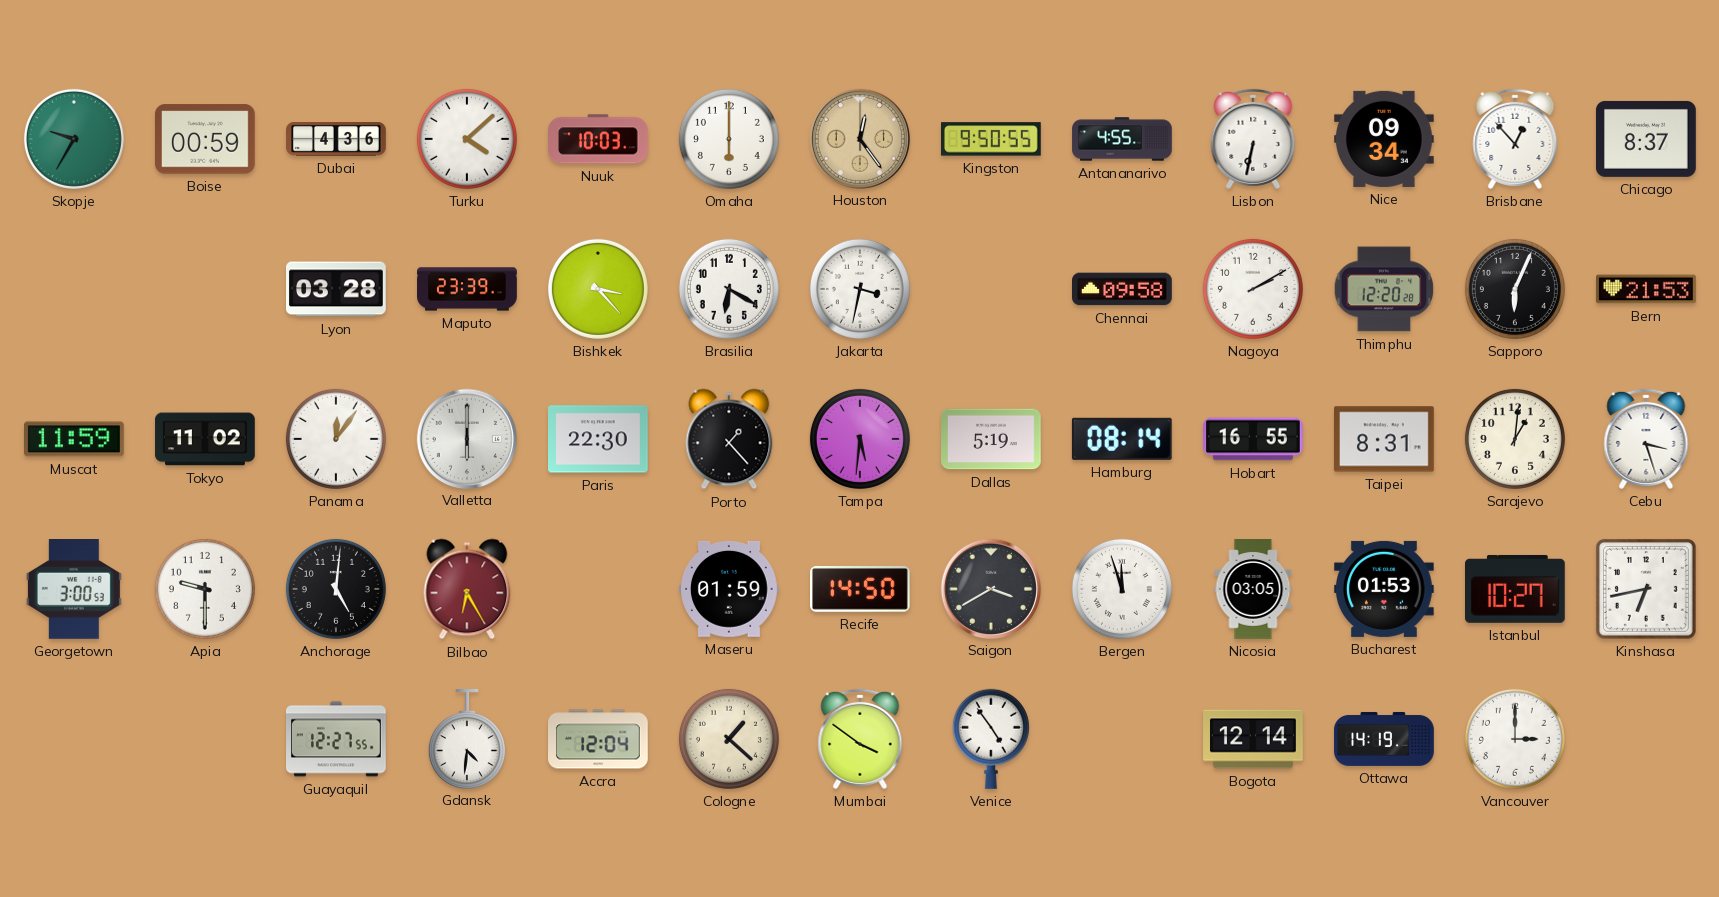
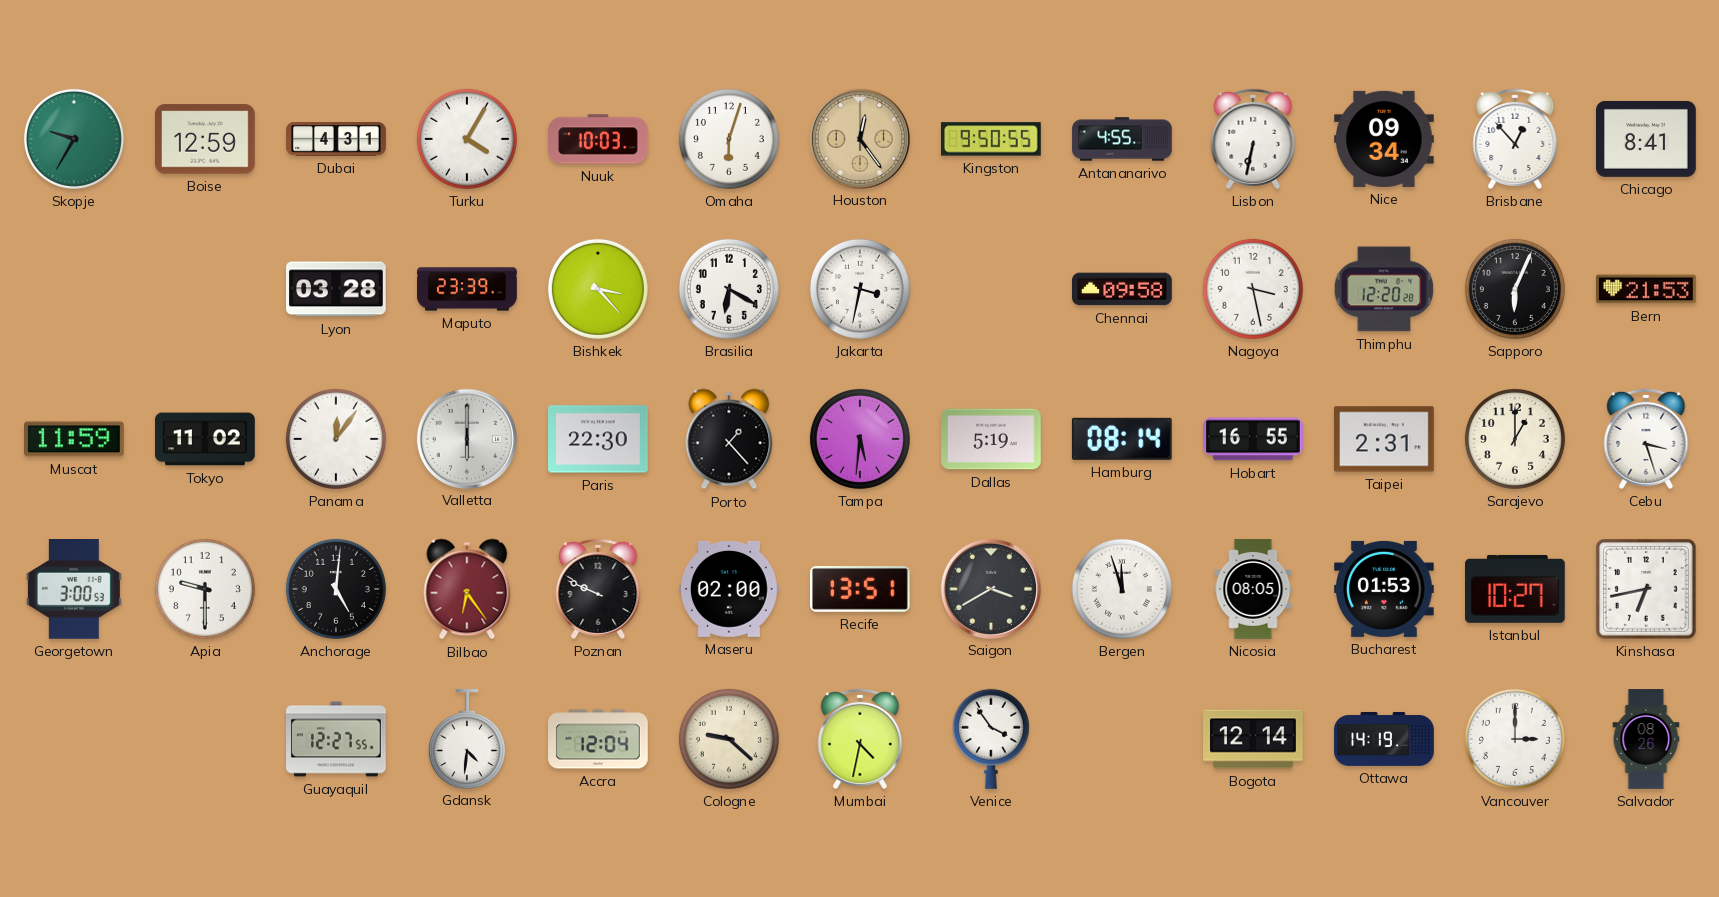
Boise: 00:59 -> 12:59 (206, 139)
Dubai: 4:36 -> 4:31 (336, 140)
Turku: 4:08 -> 4:05 (467, 139)
Omaha: 6:00 -> 6:03 (729, 139)
Chicago: 8:37 -> 8:41 (1647, 139)
Nagoya: 2:10 -> 3:28 (1253, 289)
Taipei: 8:31 -> 2:31 (1385, 439)
Sarajevo: 1:01 -> 1:00 (1515, 439)
Bilbao: 6:25 -> 6:24 (467, 589)
Poznan: none -> 9:49 (598, 589)
Maseru: 01:59 -> 02:00 (730, 589)
Recife: 14:50 -> 13:51 (861, 589)
Nicosia: 03:05 -> 08:05 (1253, 589)
Cologne: 1:22 -> 9:22 (729, 739)
Mumbai: 3:51 -> 4:32 (860, 739)
Venice: 4:54 -> 3:54 (991, 739)
Salvador: none -> 08:26 (1646, 739)
